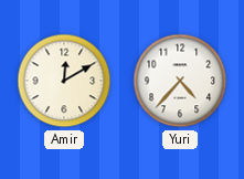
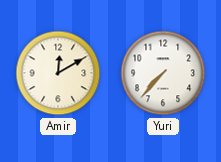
Yuri: 4:37 -> 7:37 (163, 73)
